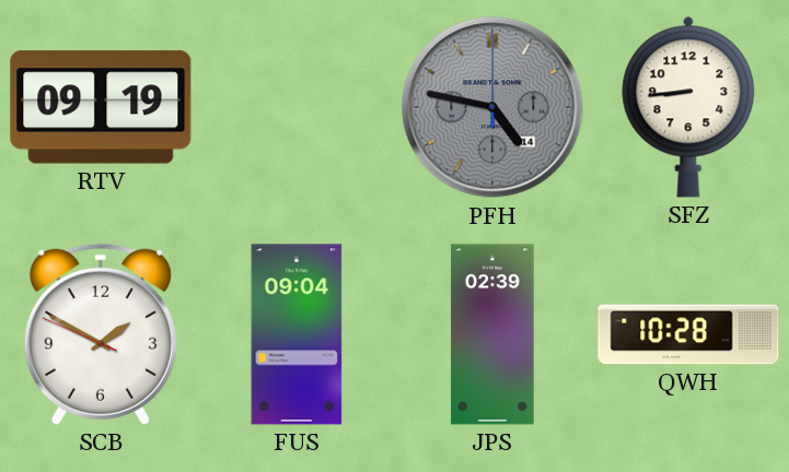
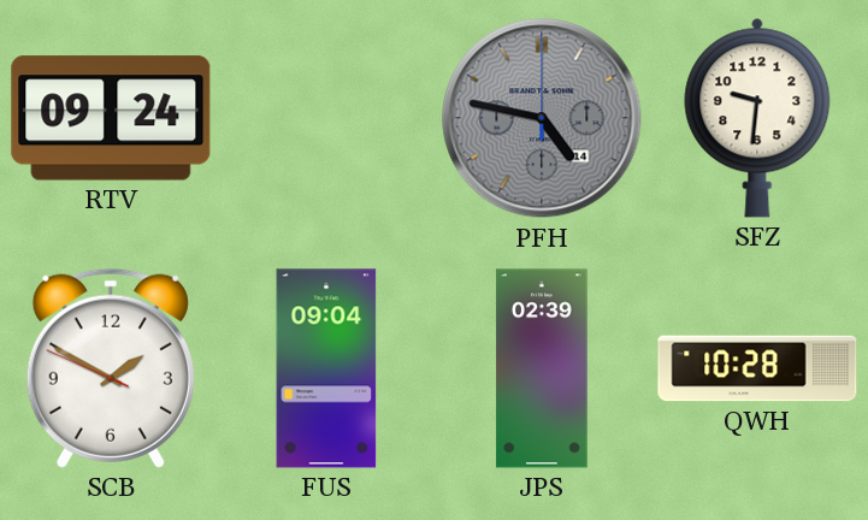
RTV: 09:19 -> 09:24 (111, 118)
SFZ: 8:44 -> 9:31 (757, 118)
